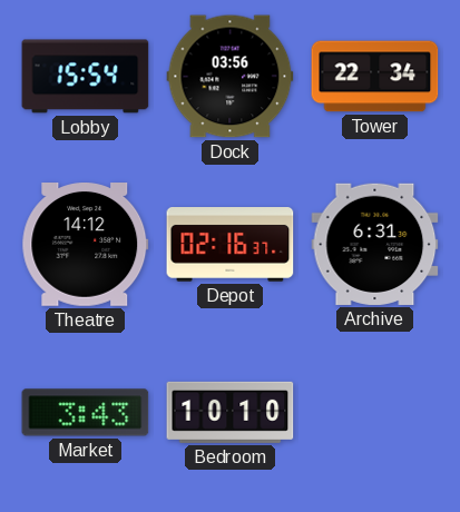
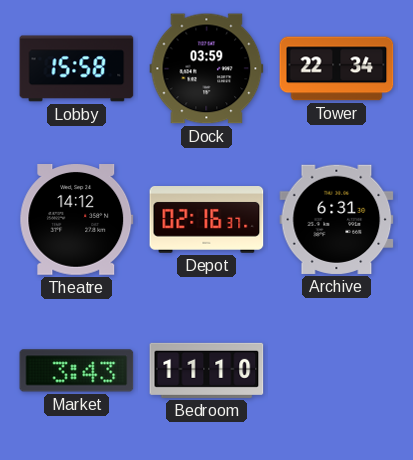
Lobby: 15:54 -> 15:58 (77, 69)
Dock: 03:56 -> 03:59 (207, 69)
Bedroom: 10:10 -> 11:10 (207, 370)
